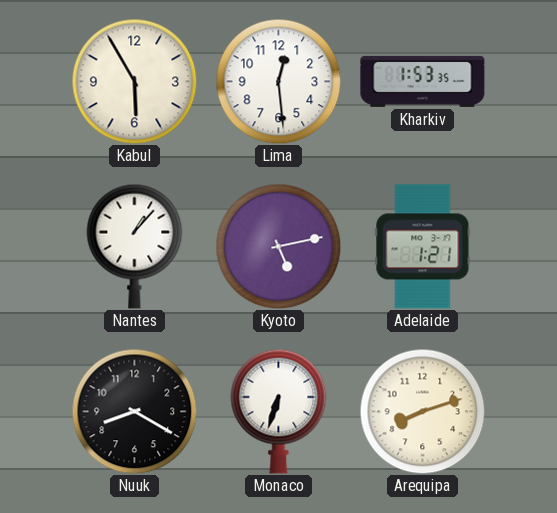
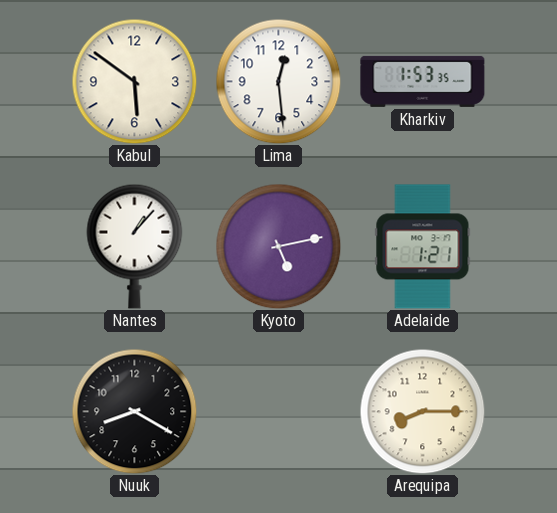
Kabul: 5:55 -> 5:51 (134, 81)
Monaco: 6:33 -> none (279, 411)
Arequipa: 8:12 -> 8:15 (422, 411)
